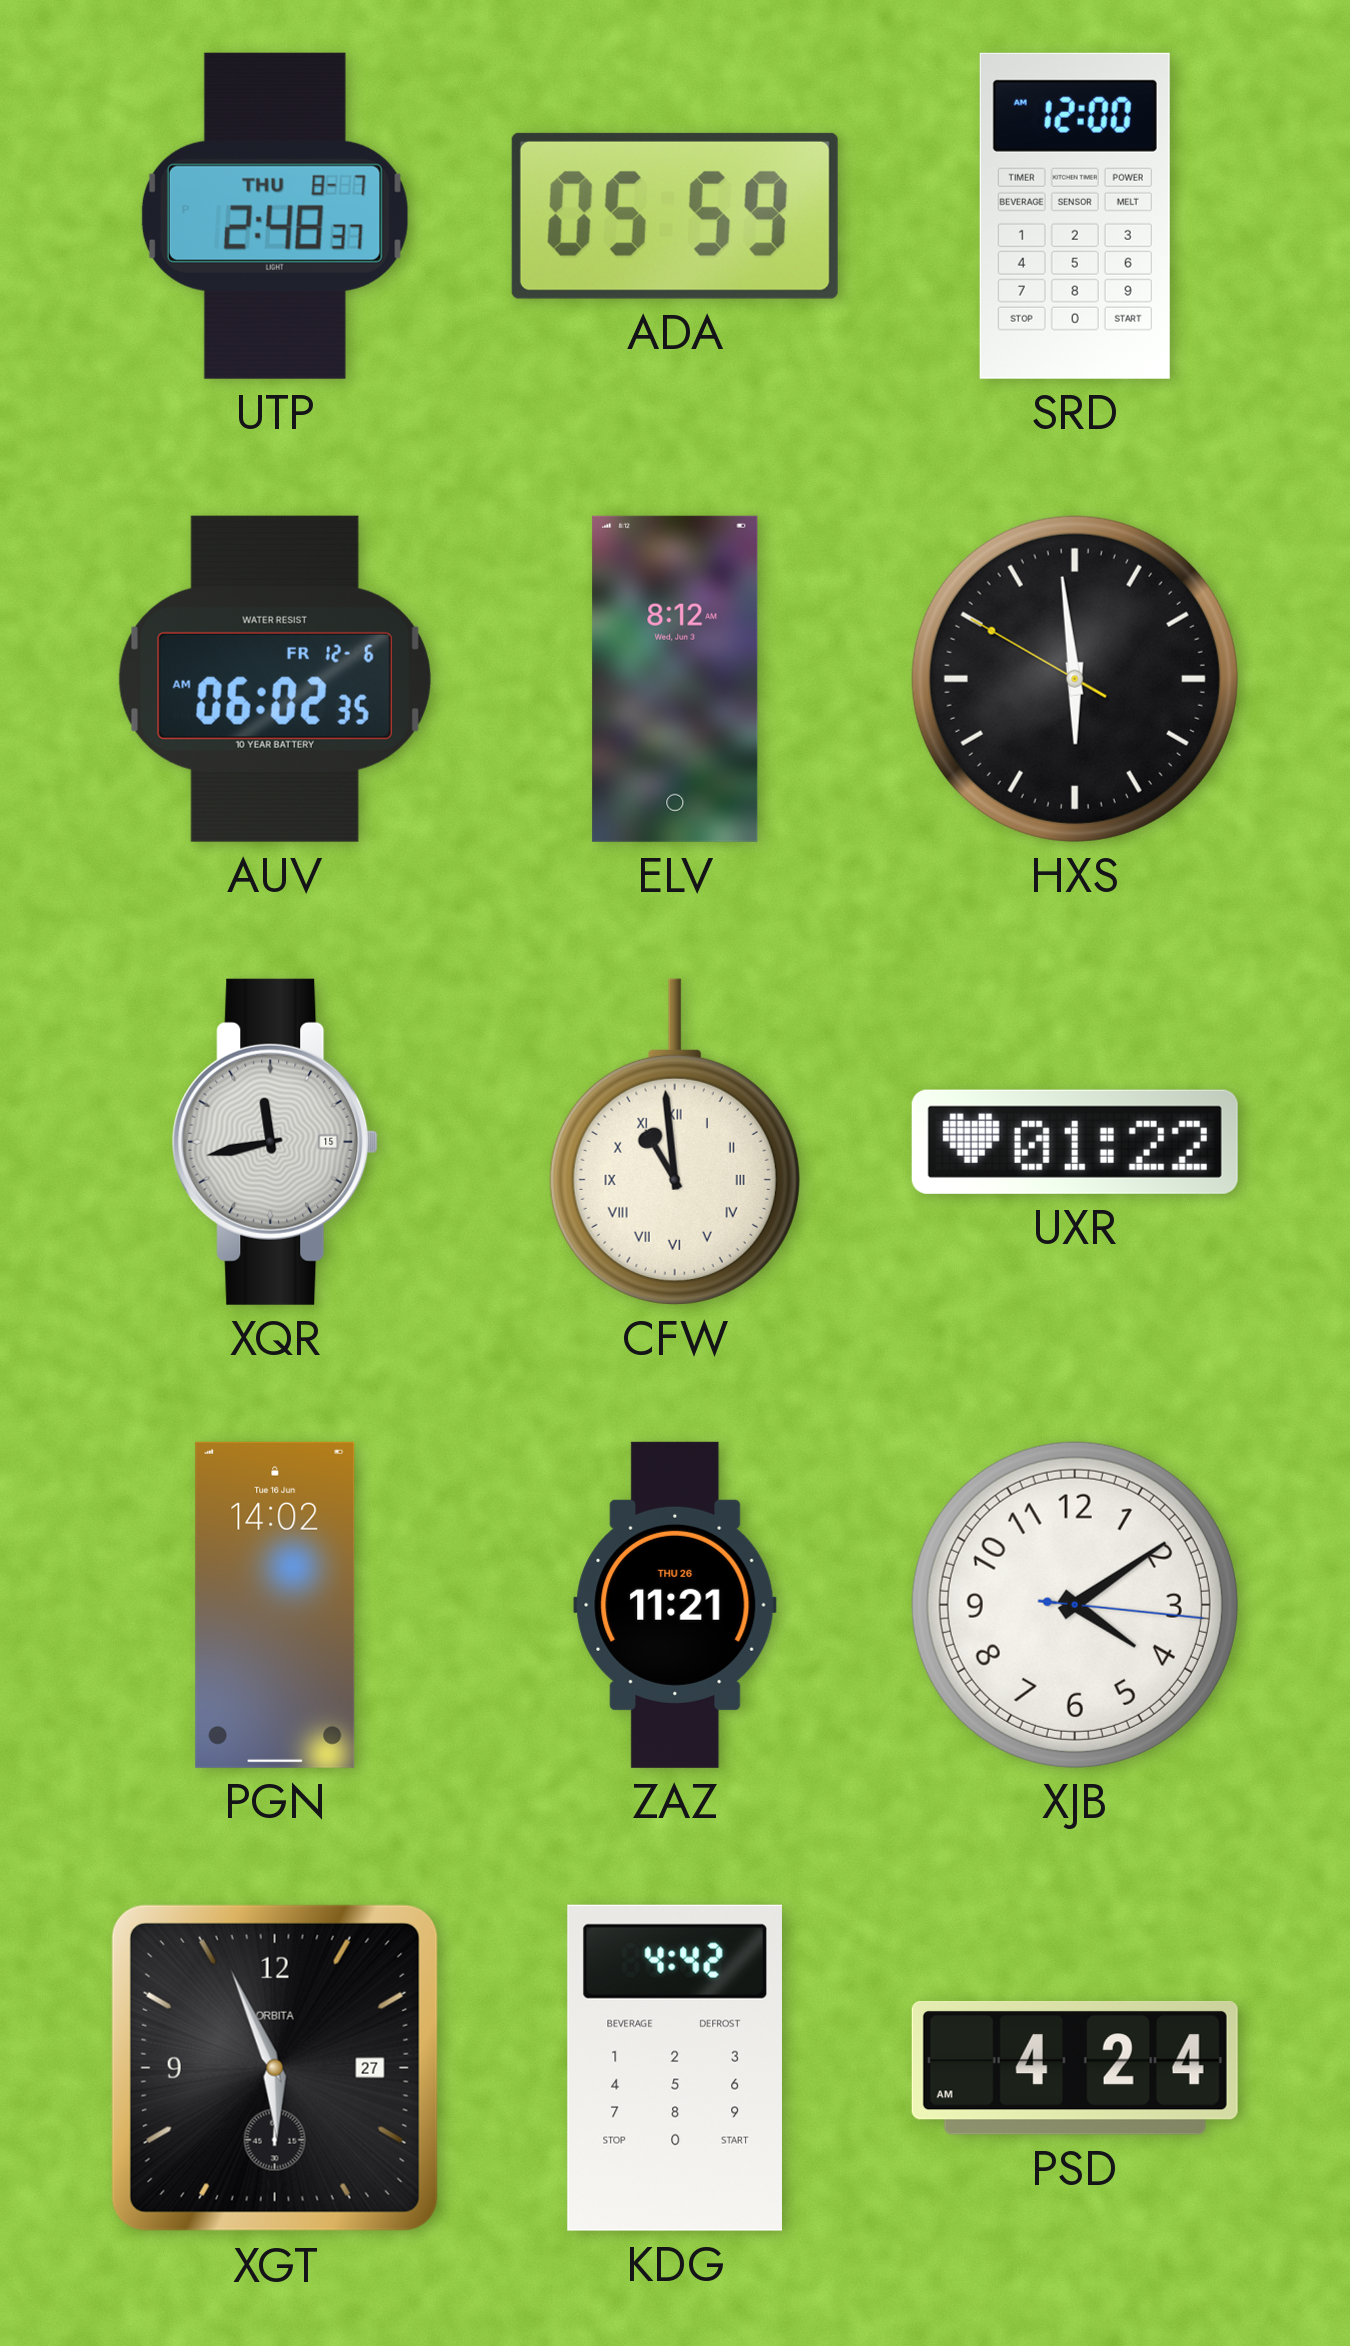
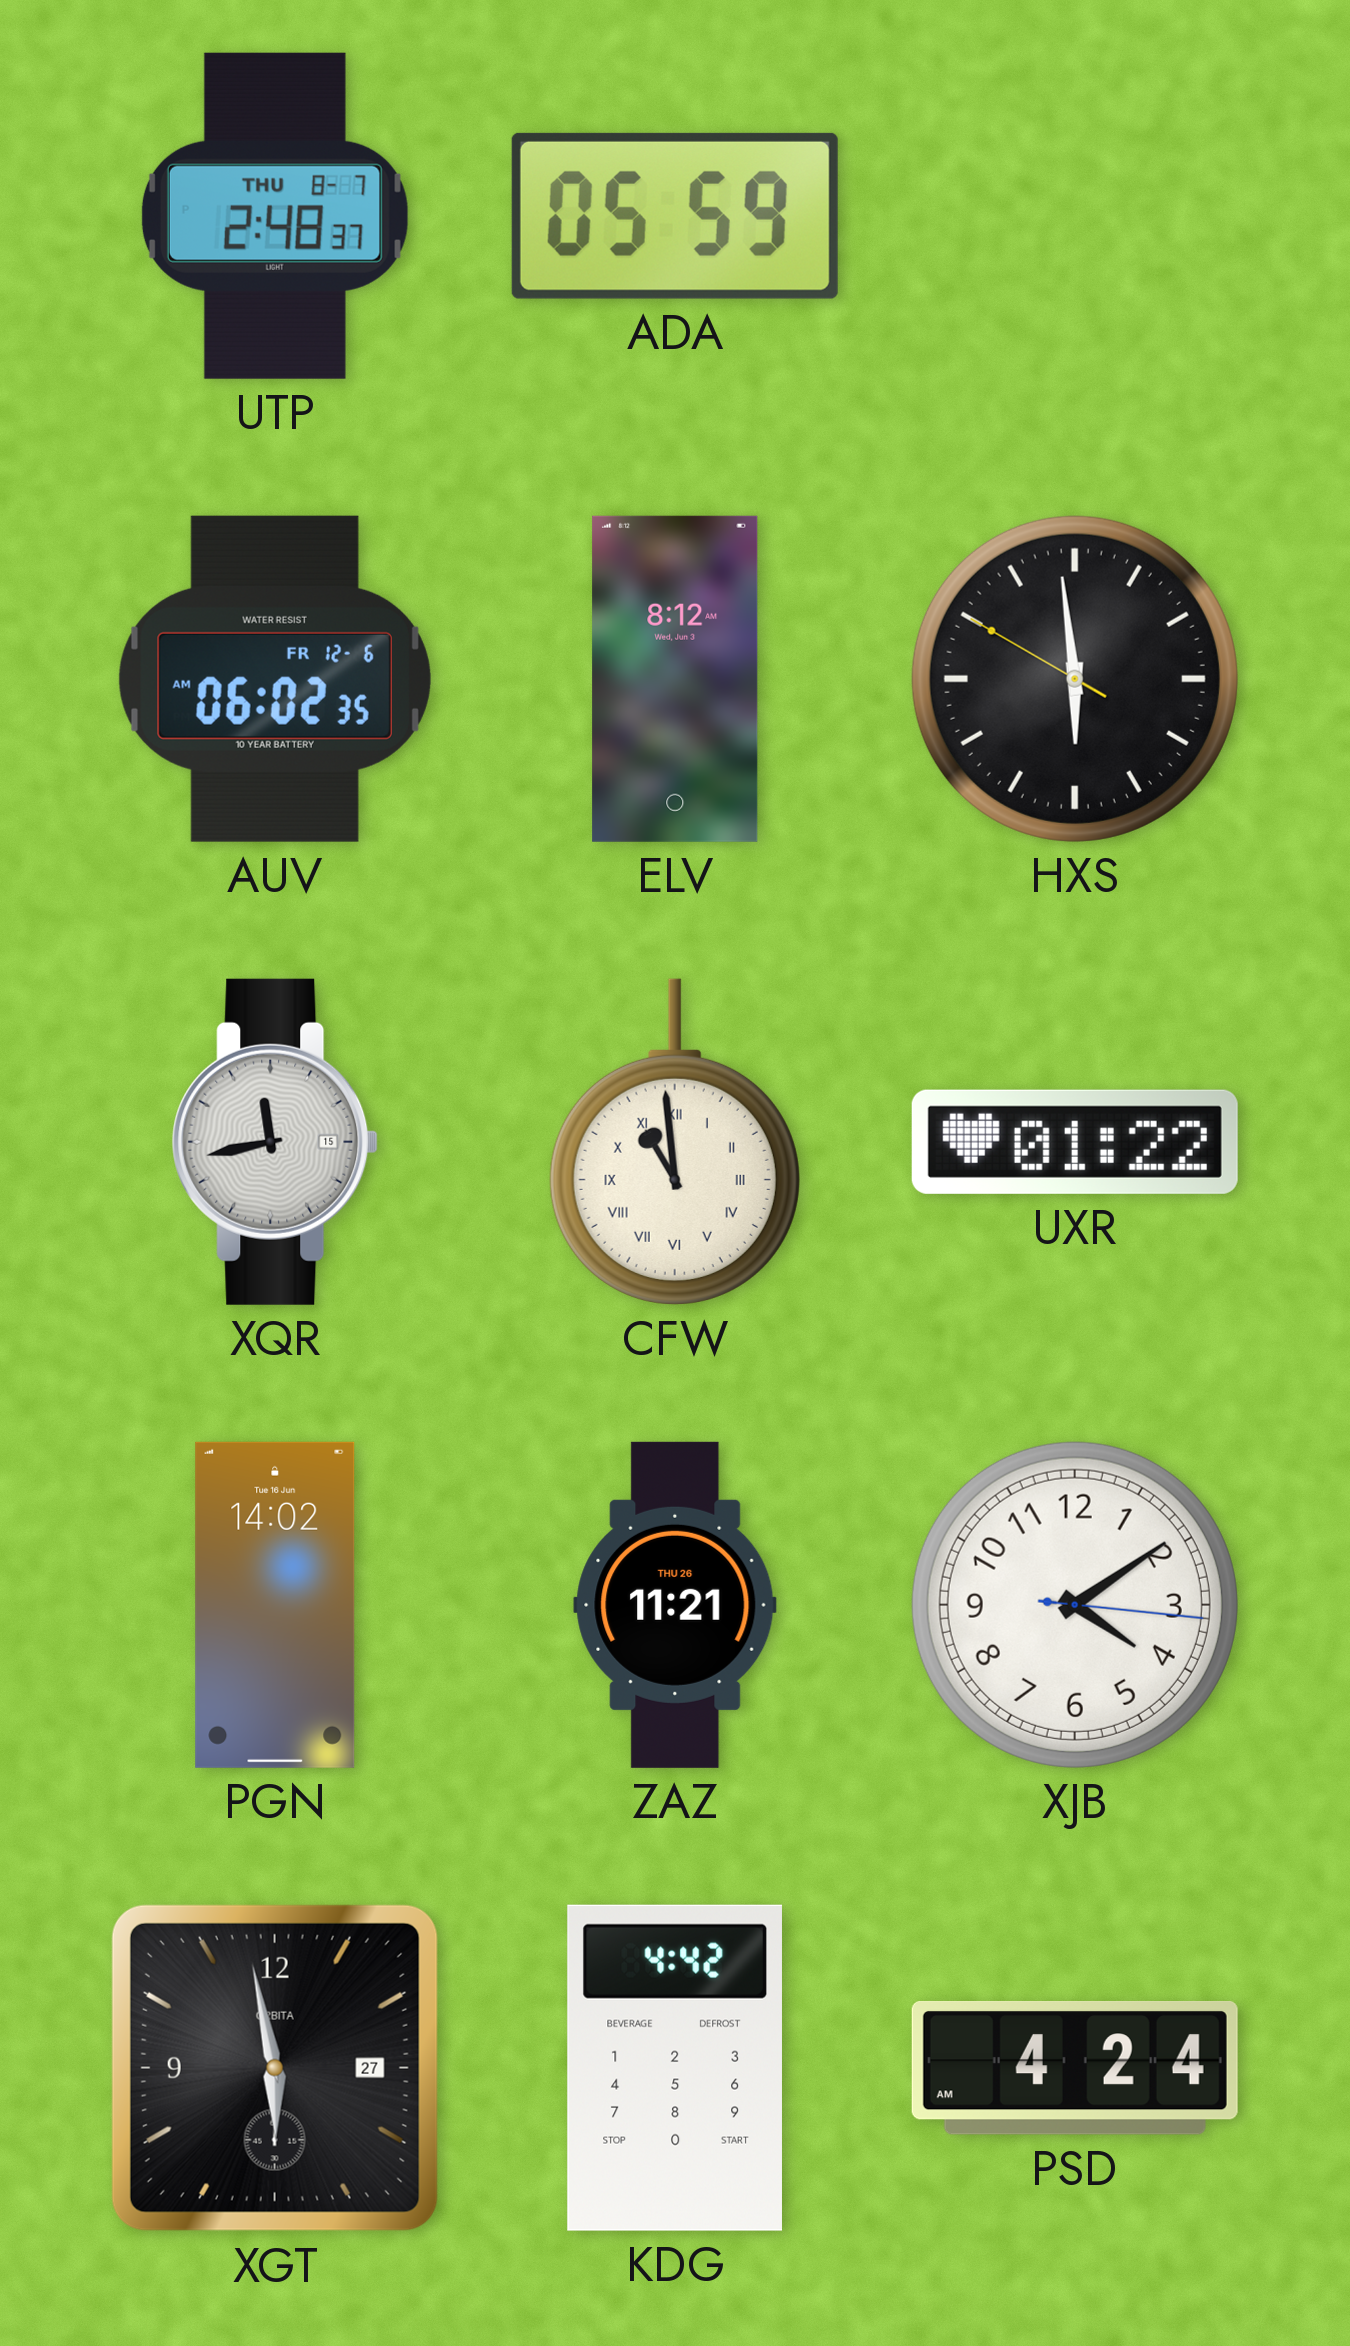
SRD: 12:00 -> none (1075, 216)
XGT: 5:56 -> 5:58 (275, 2068)
